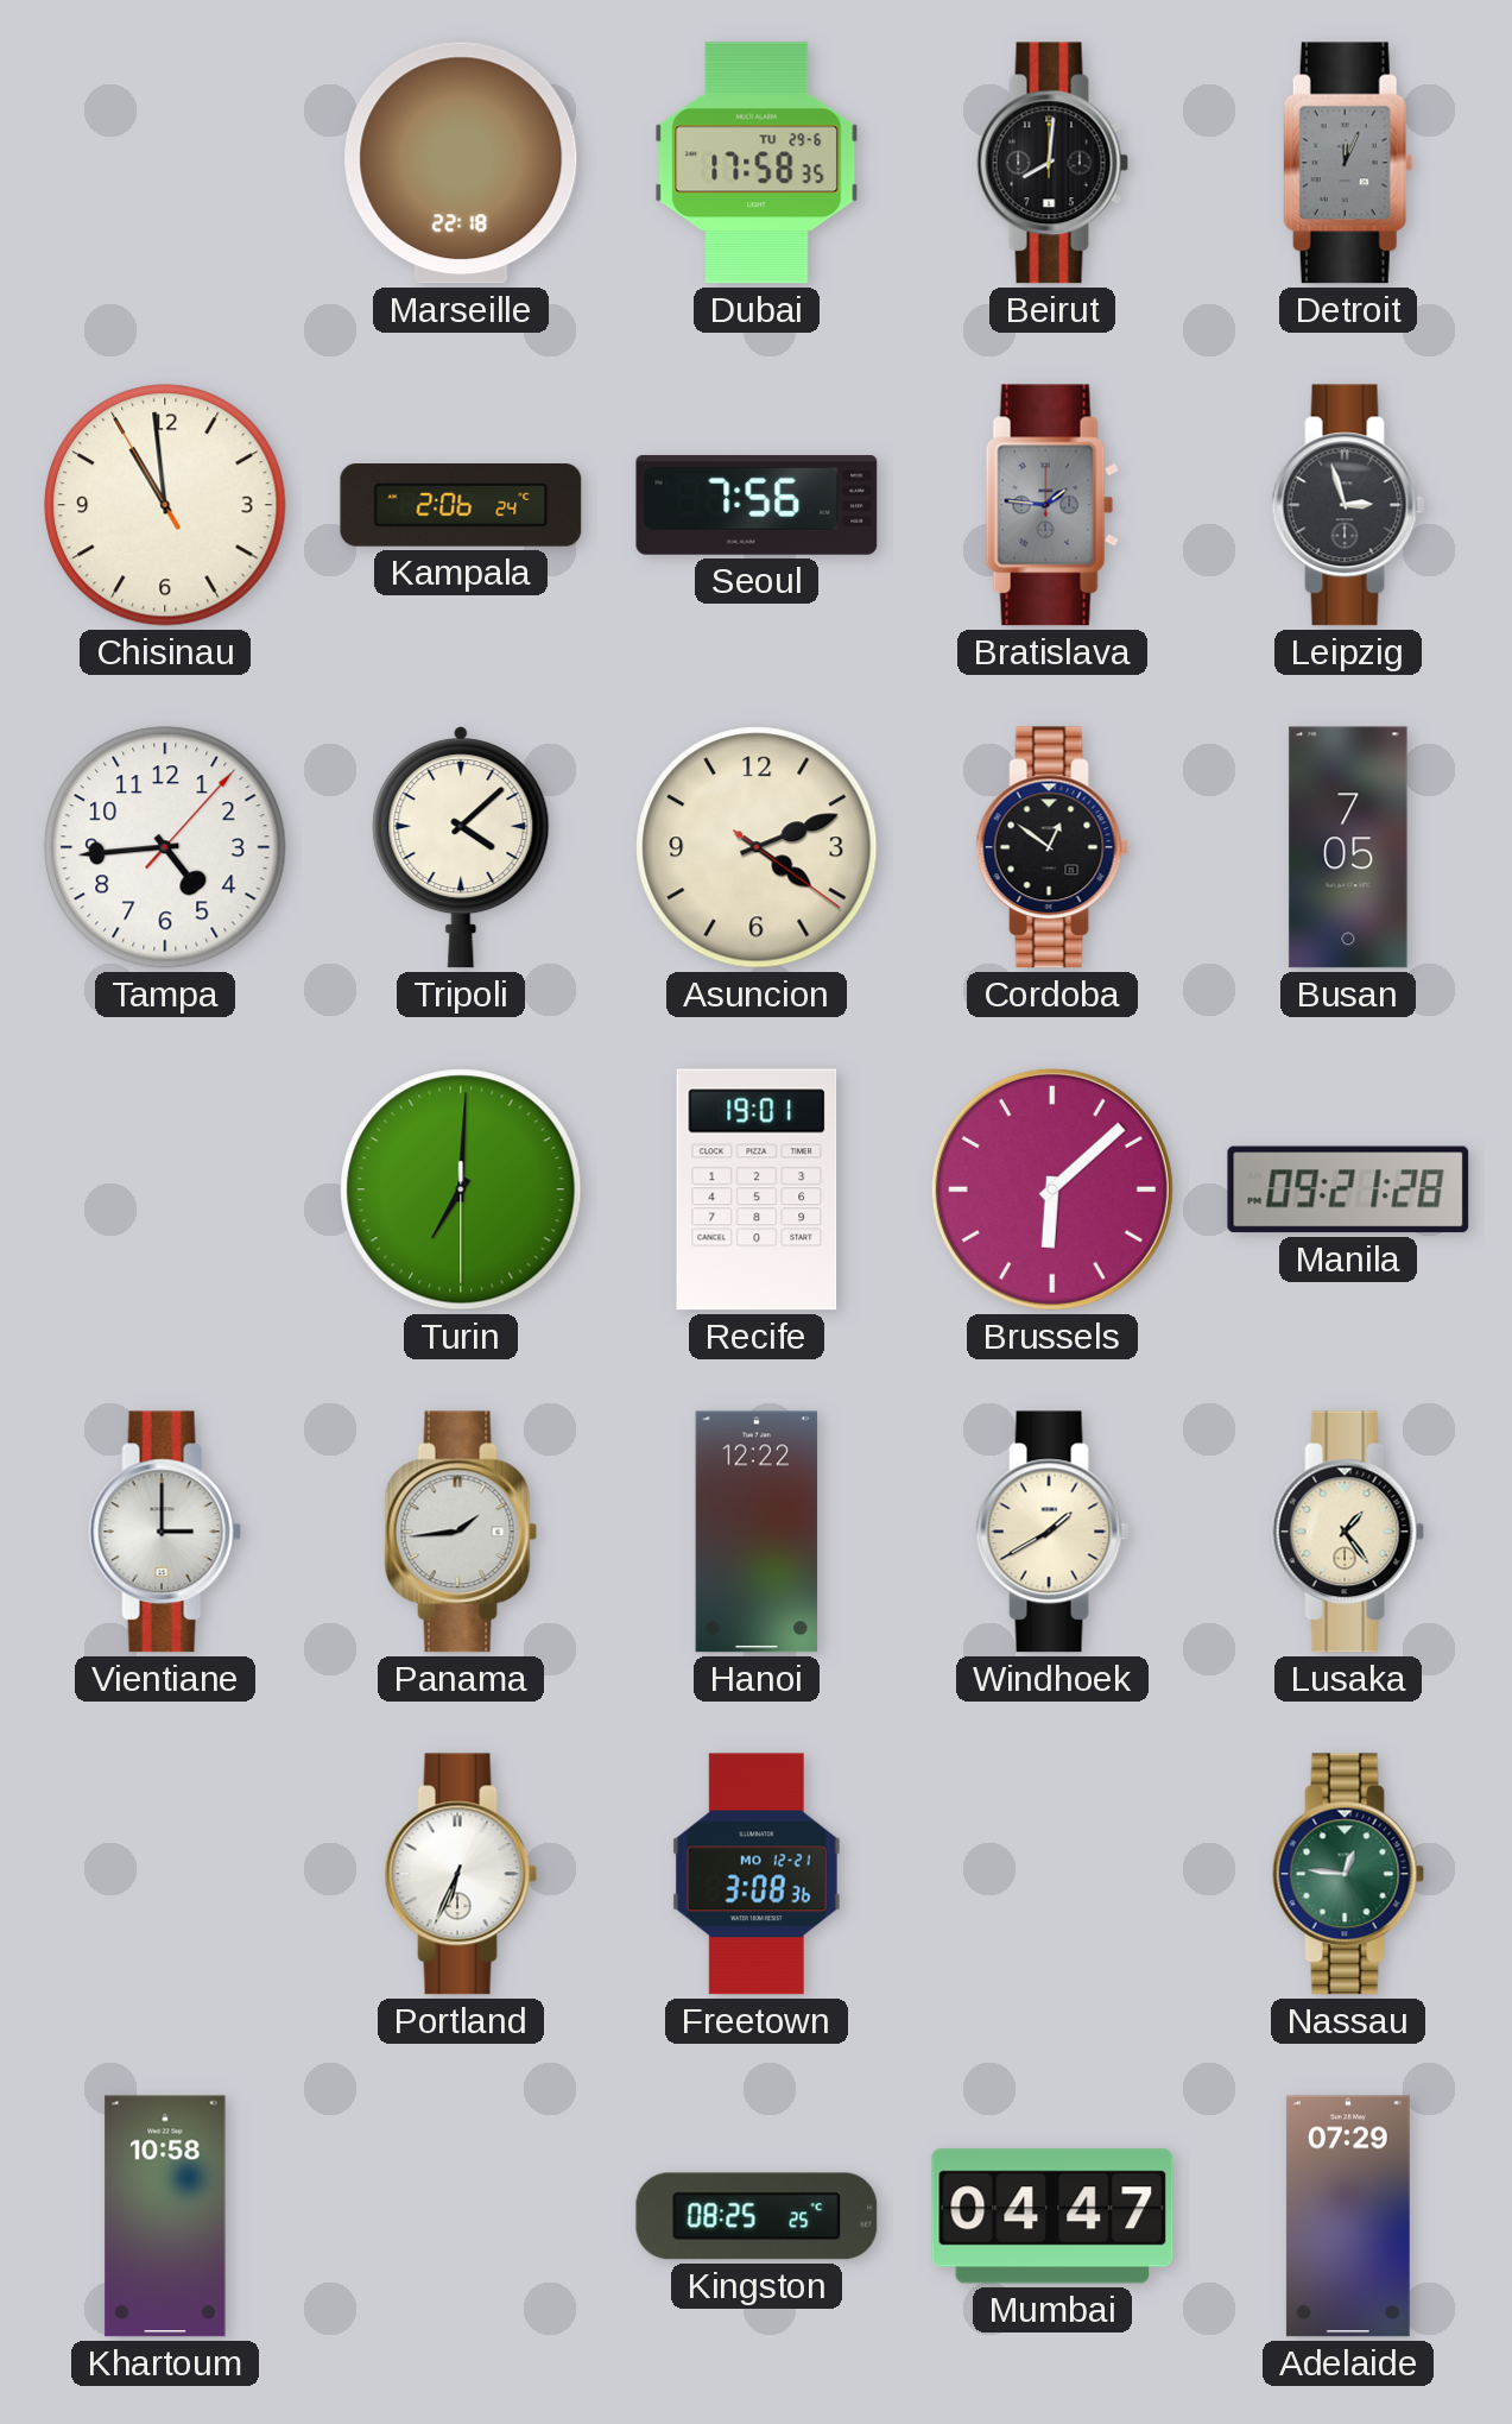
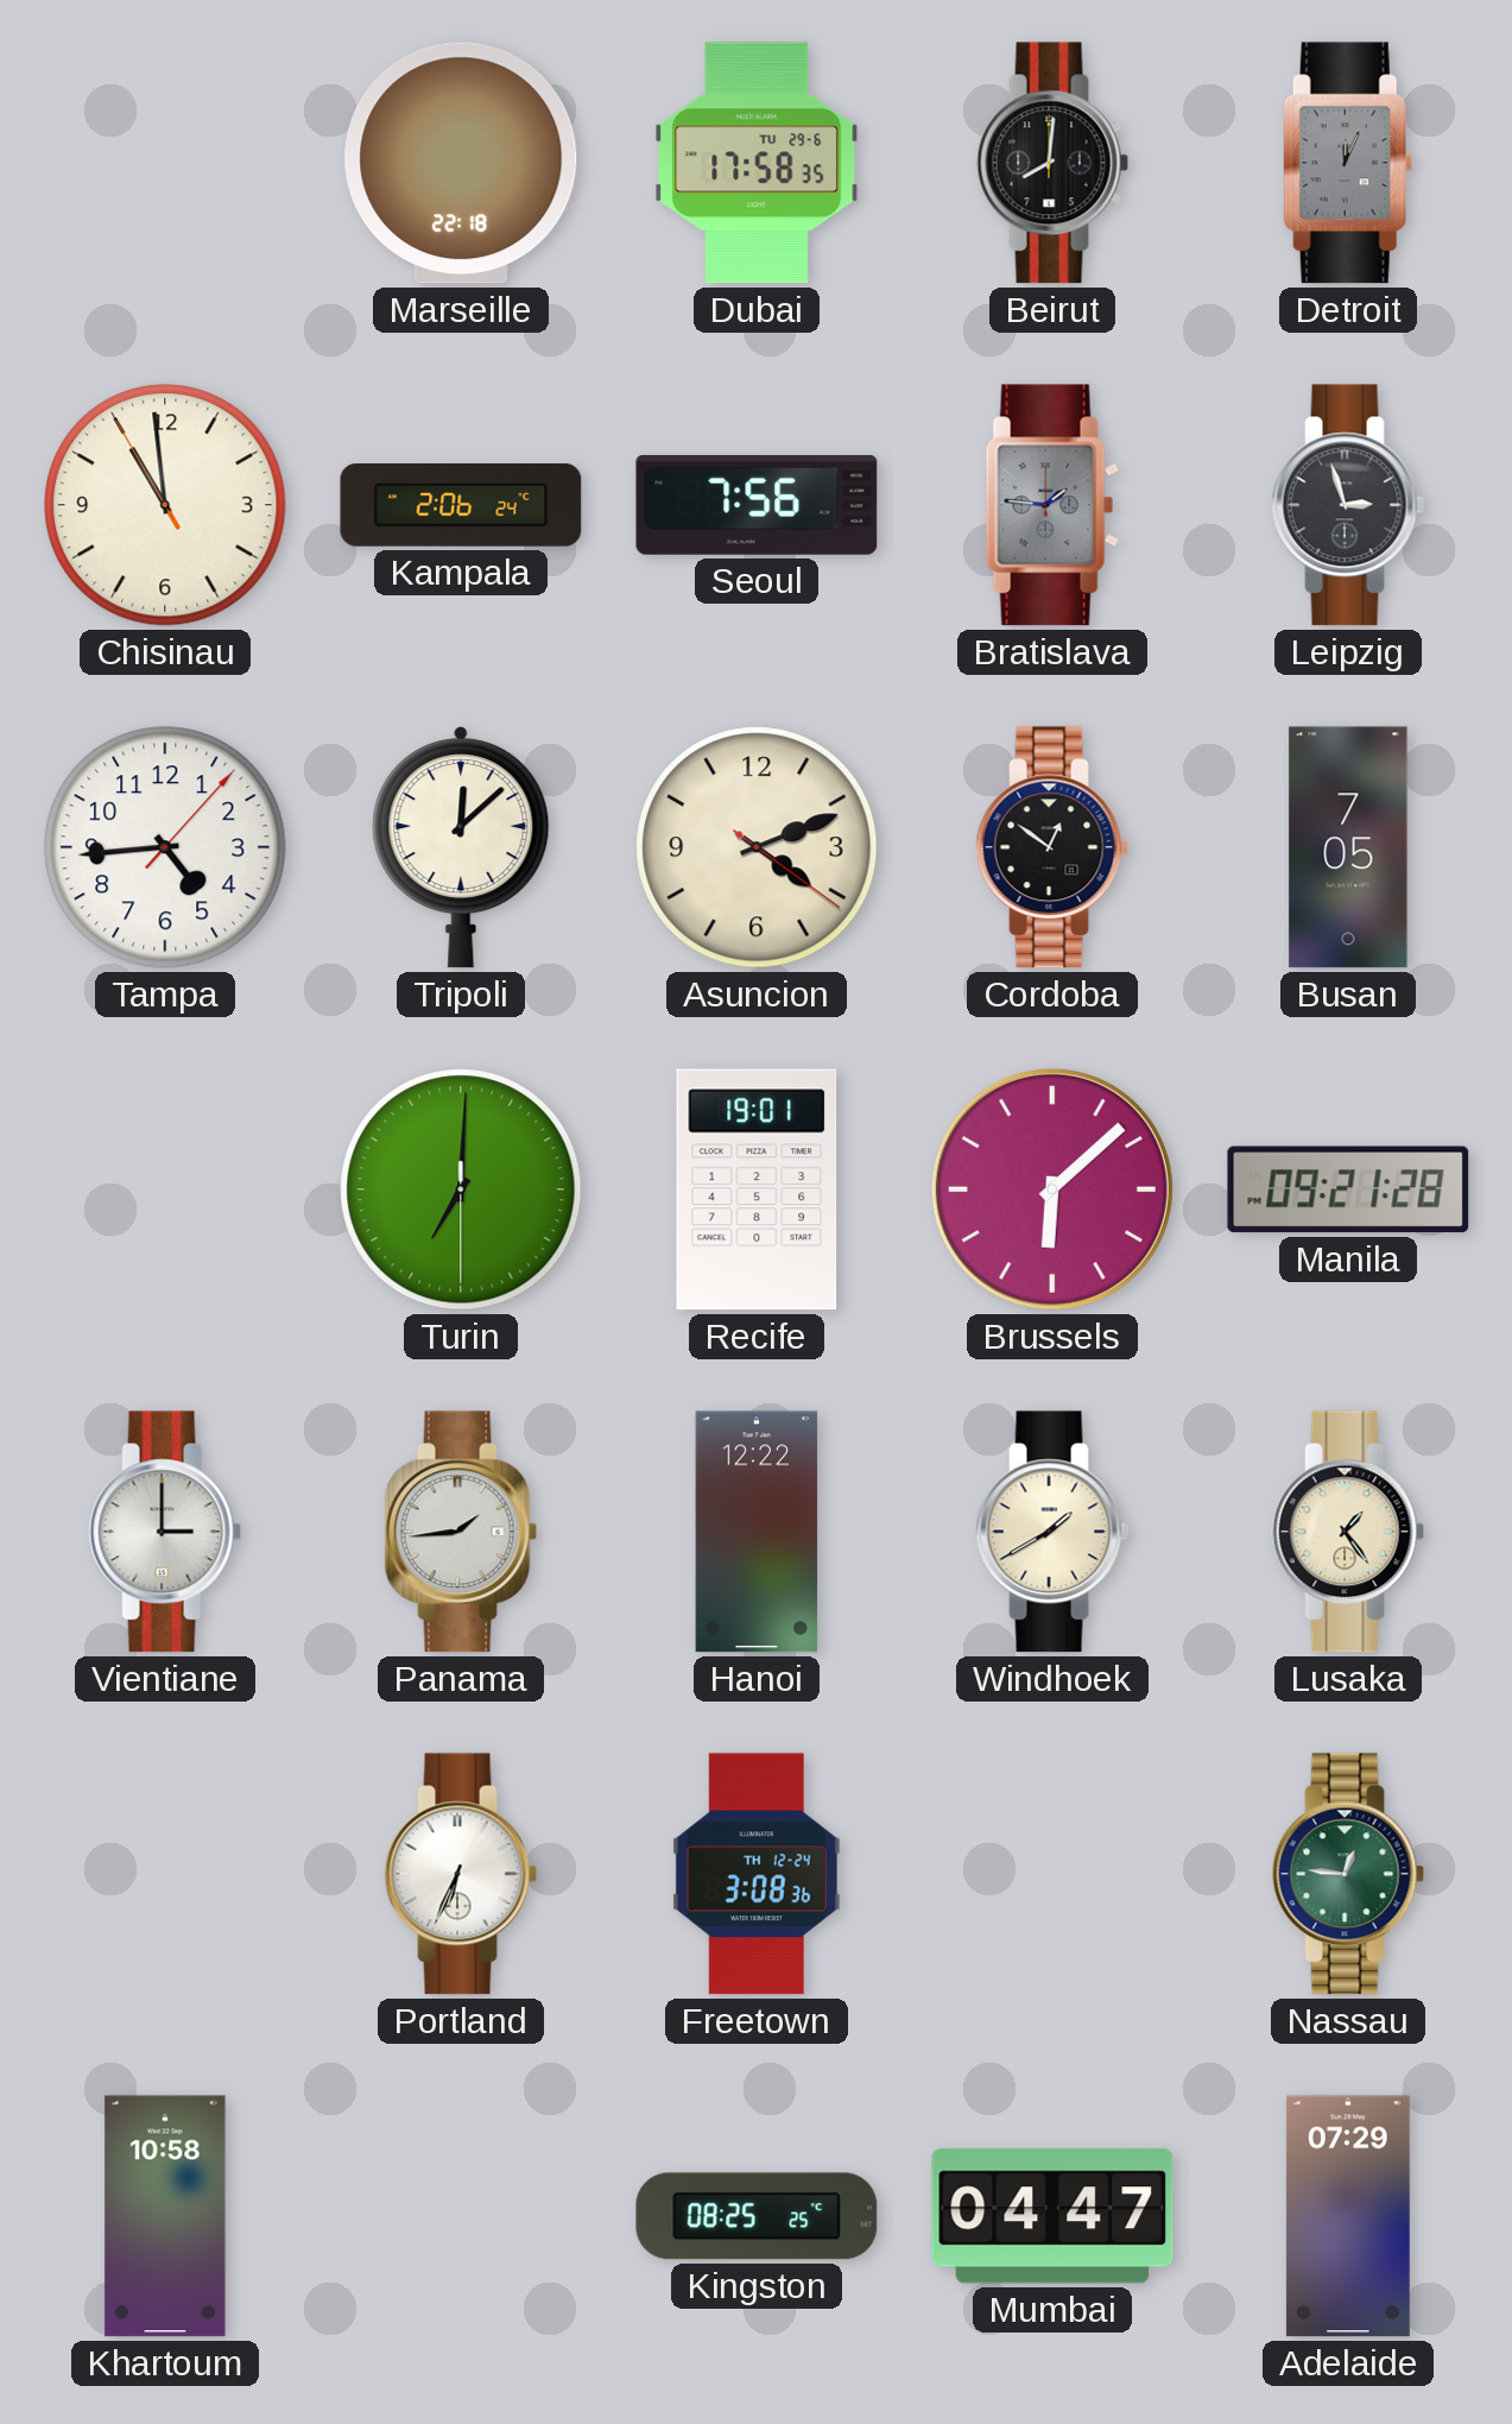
Tripoli: 4:08 -> 12:08 (461, 847)
Freetown date: MO 12-21 -> TH 12-24 (757, 1874)
